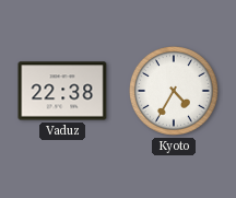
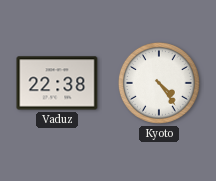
Kyoto: 4:35 -> 4:24 (160, 84)
